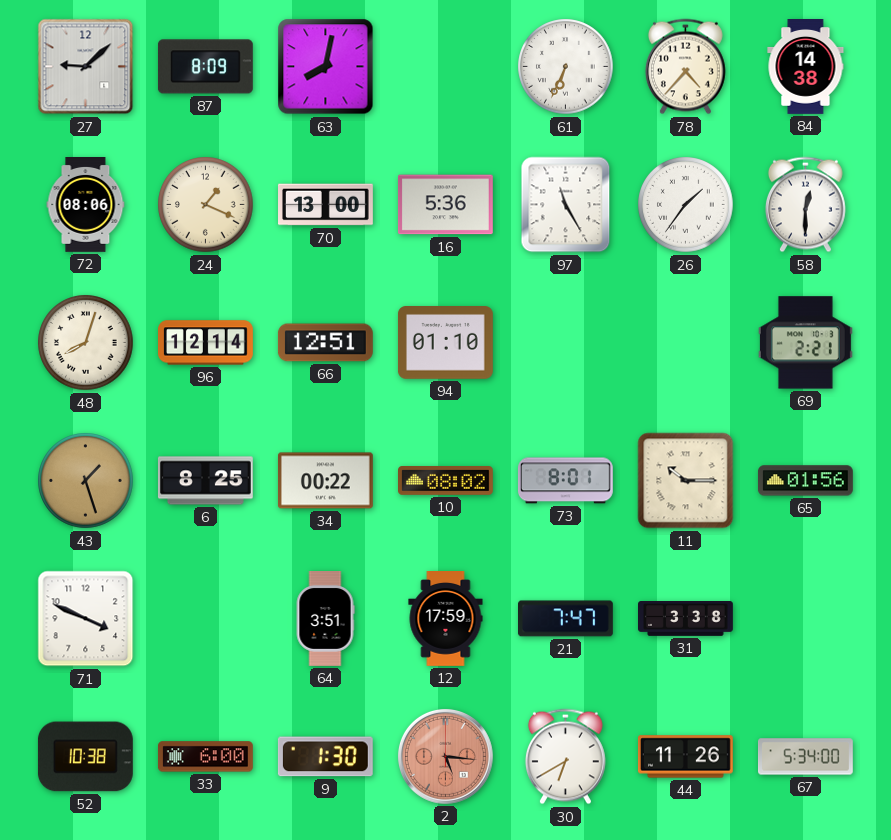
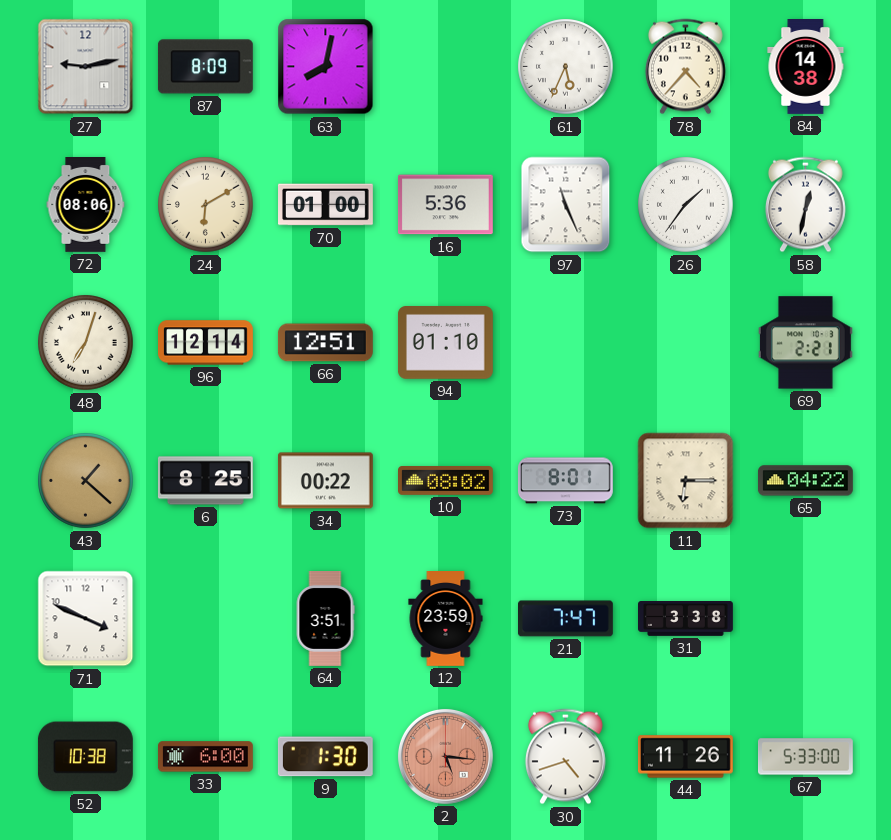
27: 9:08 -> 9:13 (86, 67)
61: 6:34 -> 5:34 (566, 67)
24: 1:19 -> 6:10 (206, 205)
70: 13:00 -> 01:00 (326, 205)
97: 11:25 -> 11:26 (566, 205)
58: 12:30 -> 12:32 (805, 205)
48: 8:03 -> 7:03 (86, 343)
43: 1:27 -> 1:22 (86, 481)
11: 10:15 -> 6:15 (686, 481)
65: 01:56 -> 04:22 (805, 481)
12: 17:59 -> 23:59 (446, 619)
30: 6:40 -> 4:42 (565, 757)
67: 5:34 -> 5:33 (806, 757)
